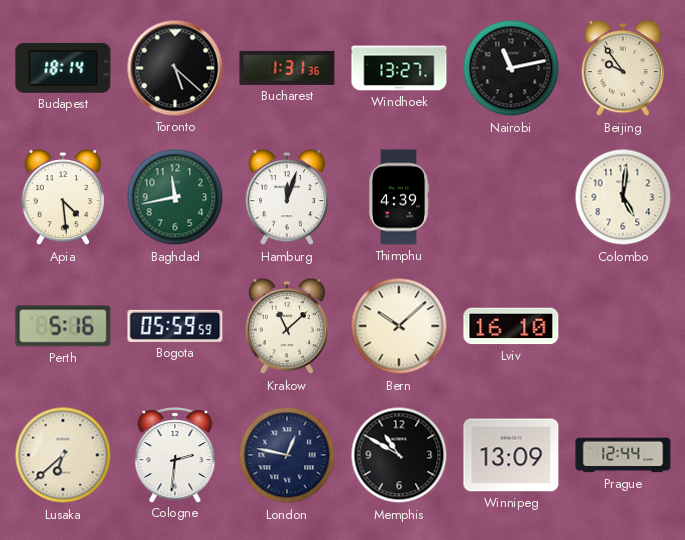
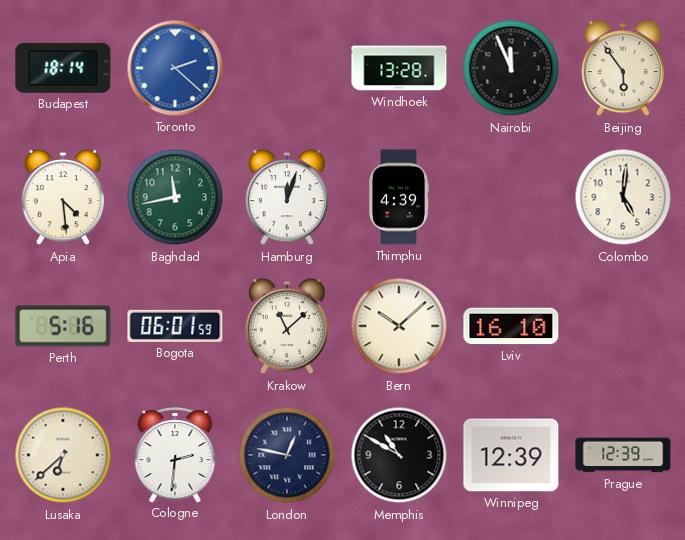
Toronto: 5:22 -> 2:22 (175, 68)
Toronto dial: black -> blue (175, 68)
Bucharest: 1:31 -> none (287, 68)
Windhoek: 13:27 -> 13:28 (399, 68)
Nairobi: 11:13 -> 11:56 (511, 68)
Beijing: 9:54 -> 5:54 (622, 69)
Bogota: 05:59 -> 06:01 (175, 326)
Winnipeg: 13:09 -> 12:39 (511, 455)
Prague: 12:44 -> 12:39 (623, 455)
